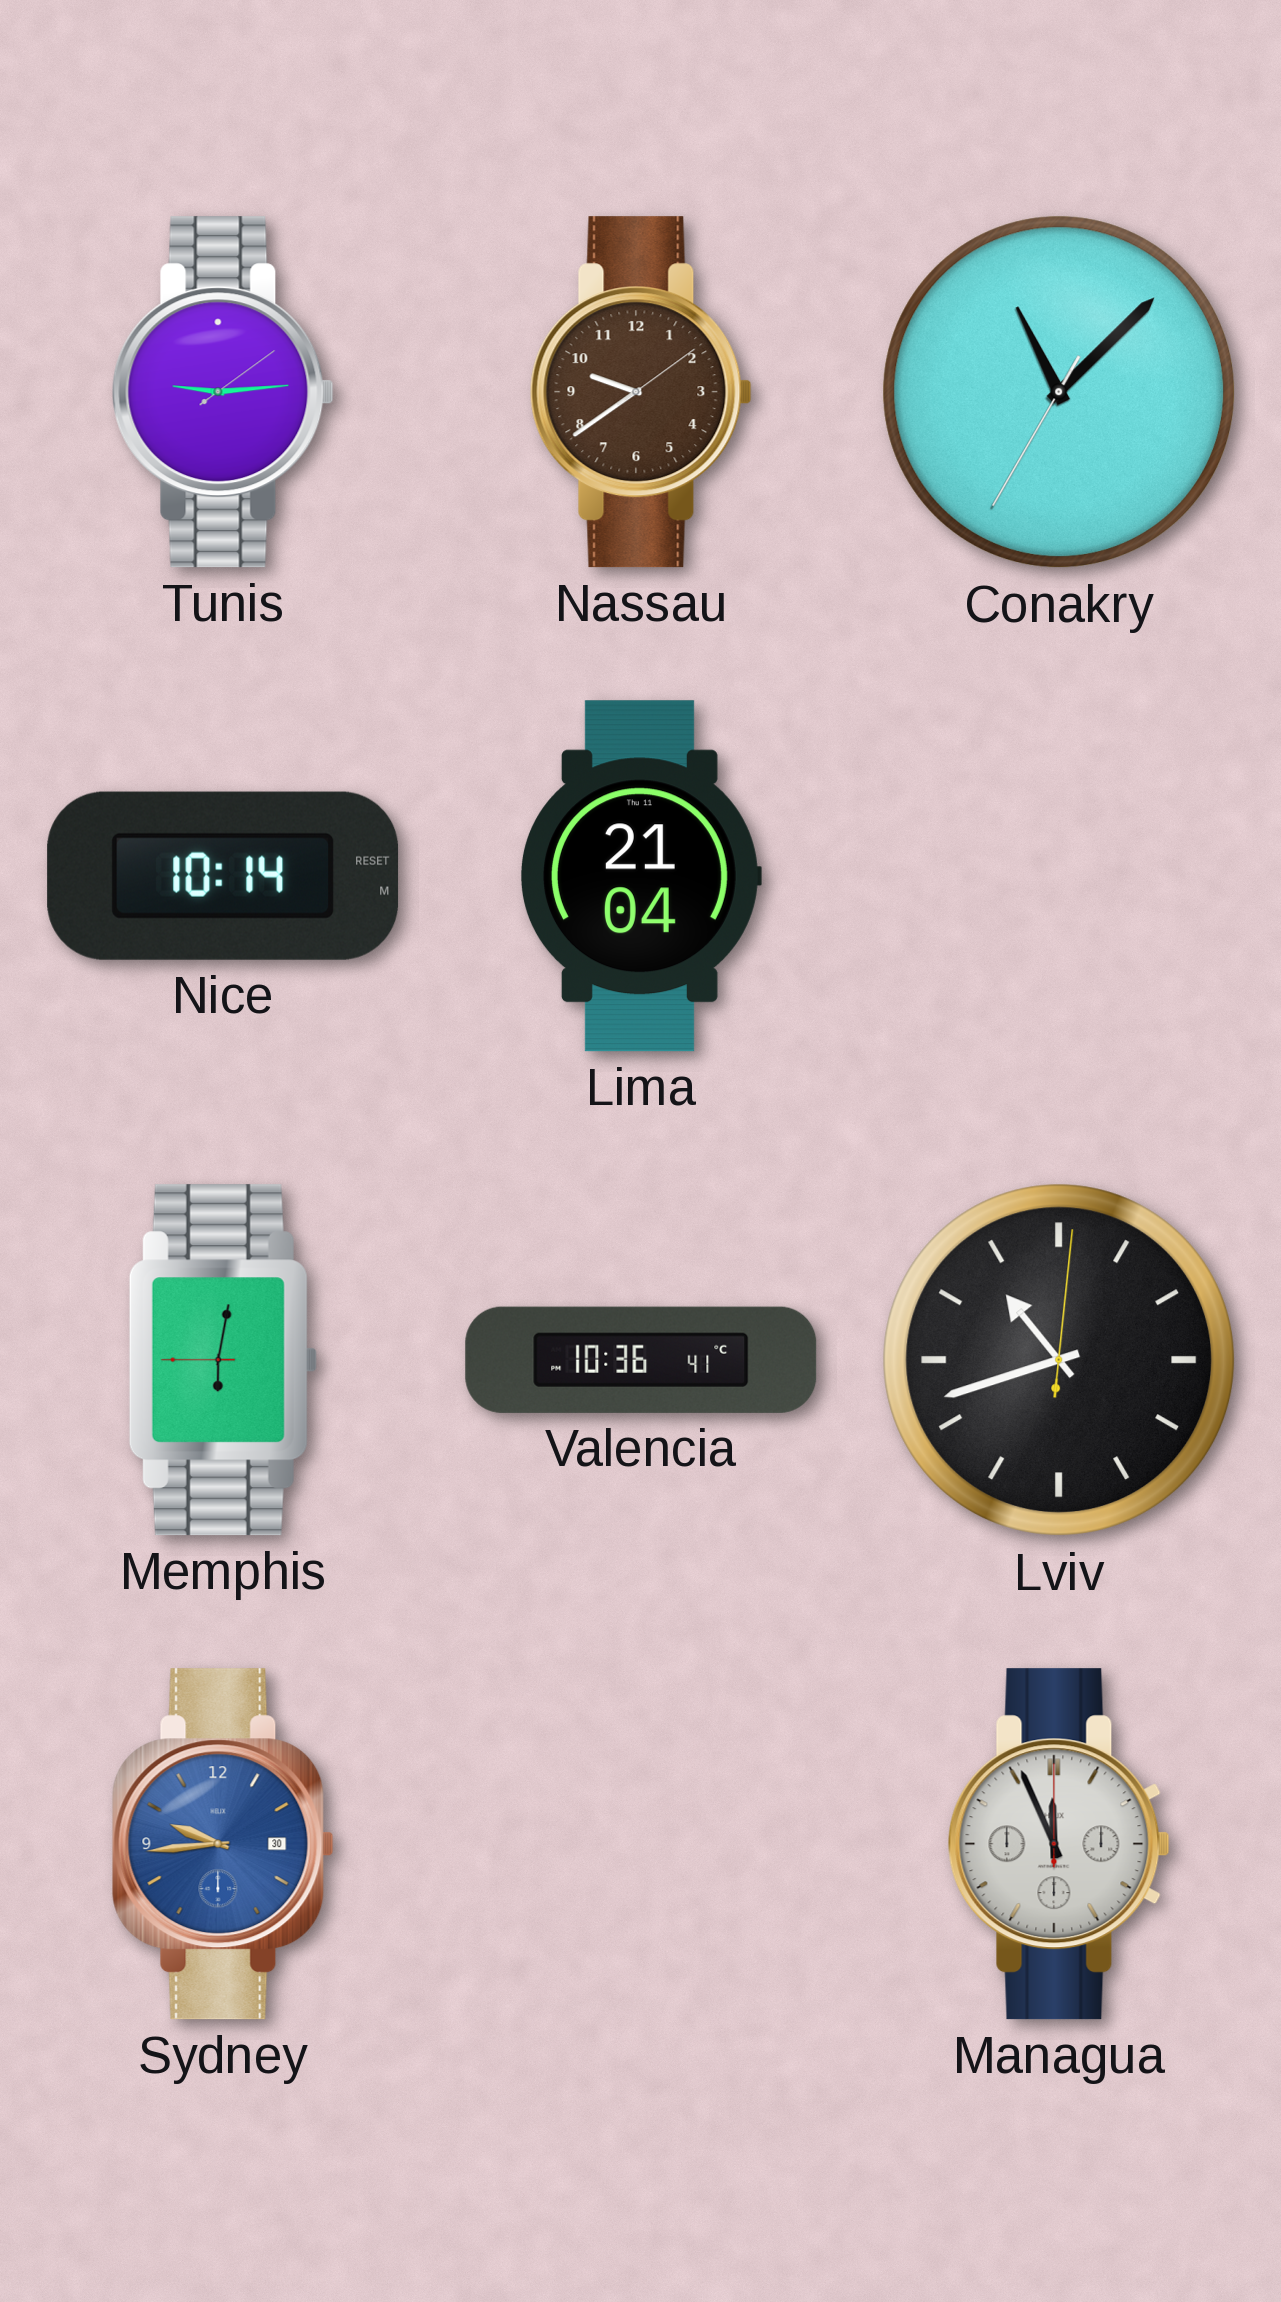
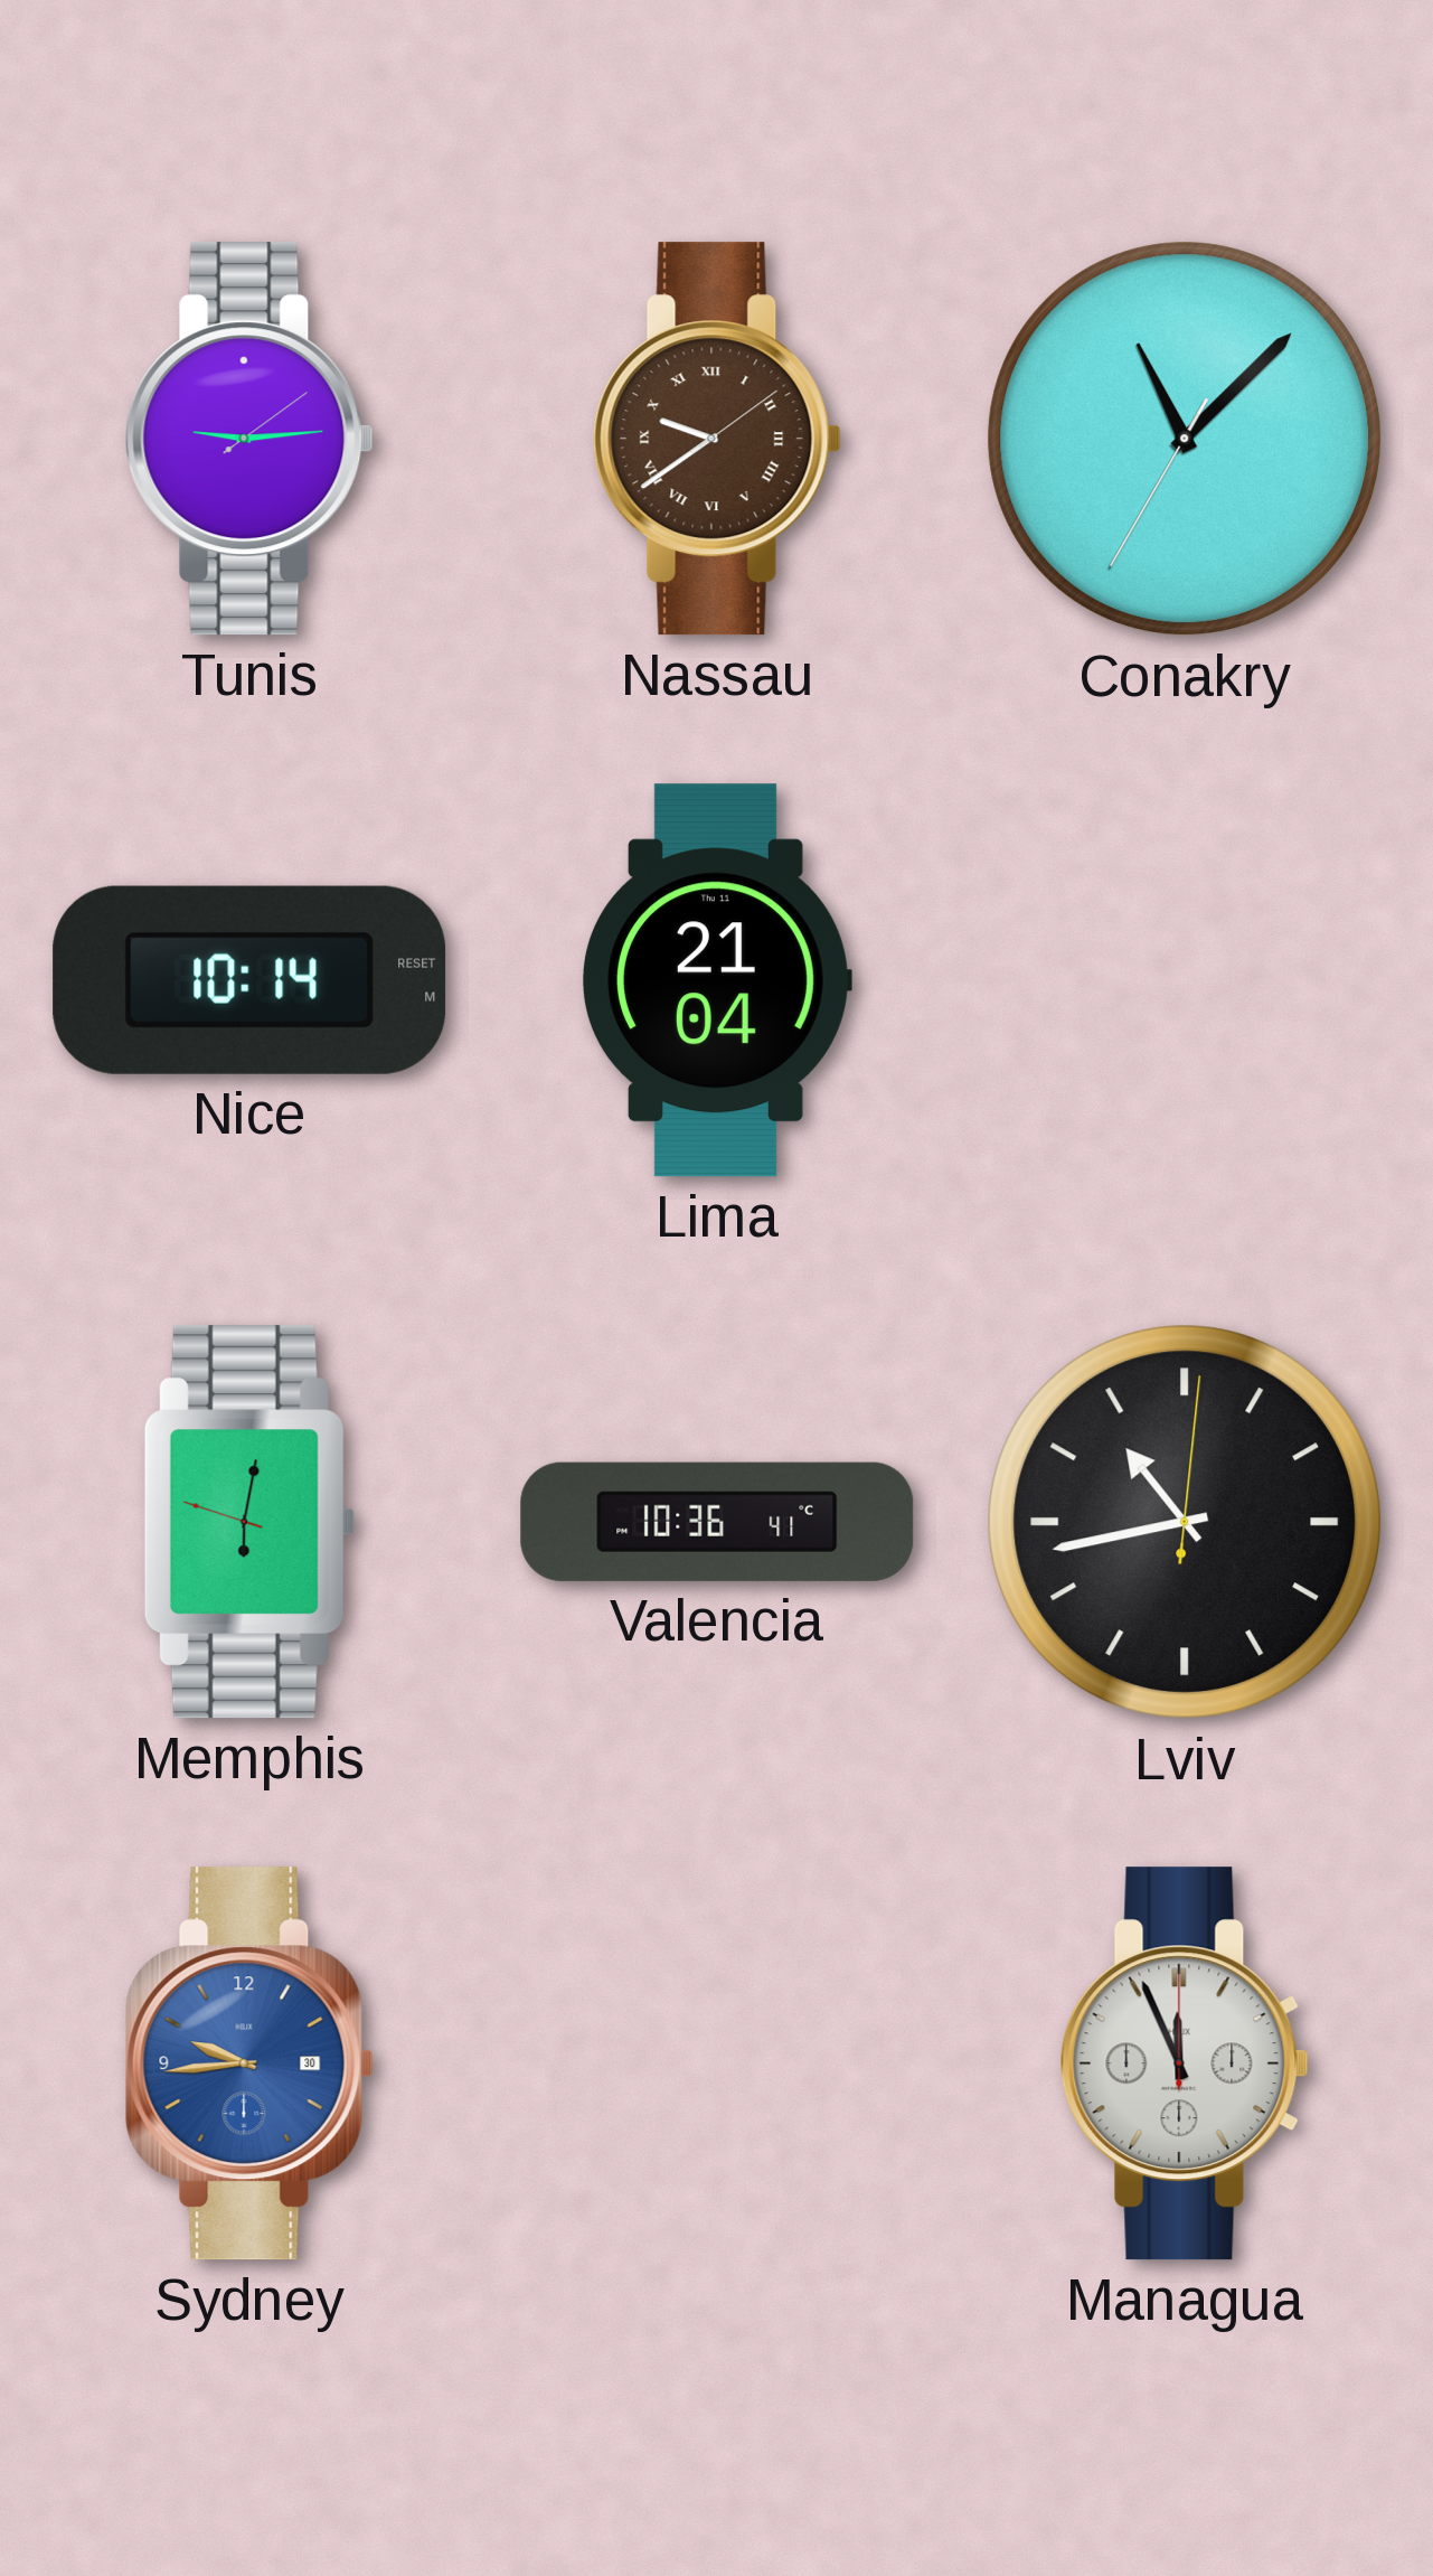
Nassau numerals: Arabic -> Roman (717, 439)
Memphis: 6:01:45 -> 6:01:48 (249, 1522)
Lviv: 10:42 -> 10:43 (1185, 1522)
